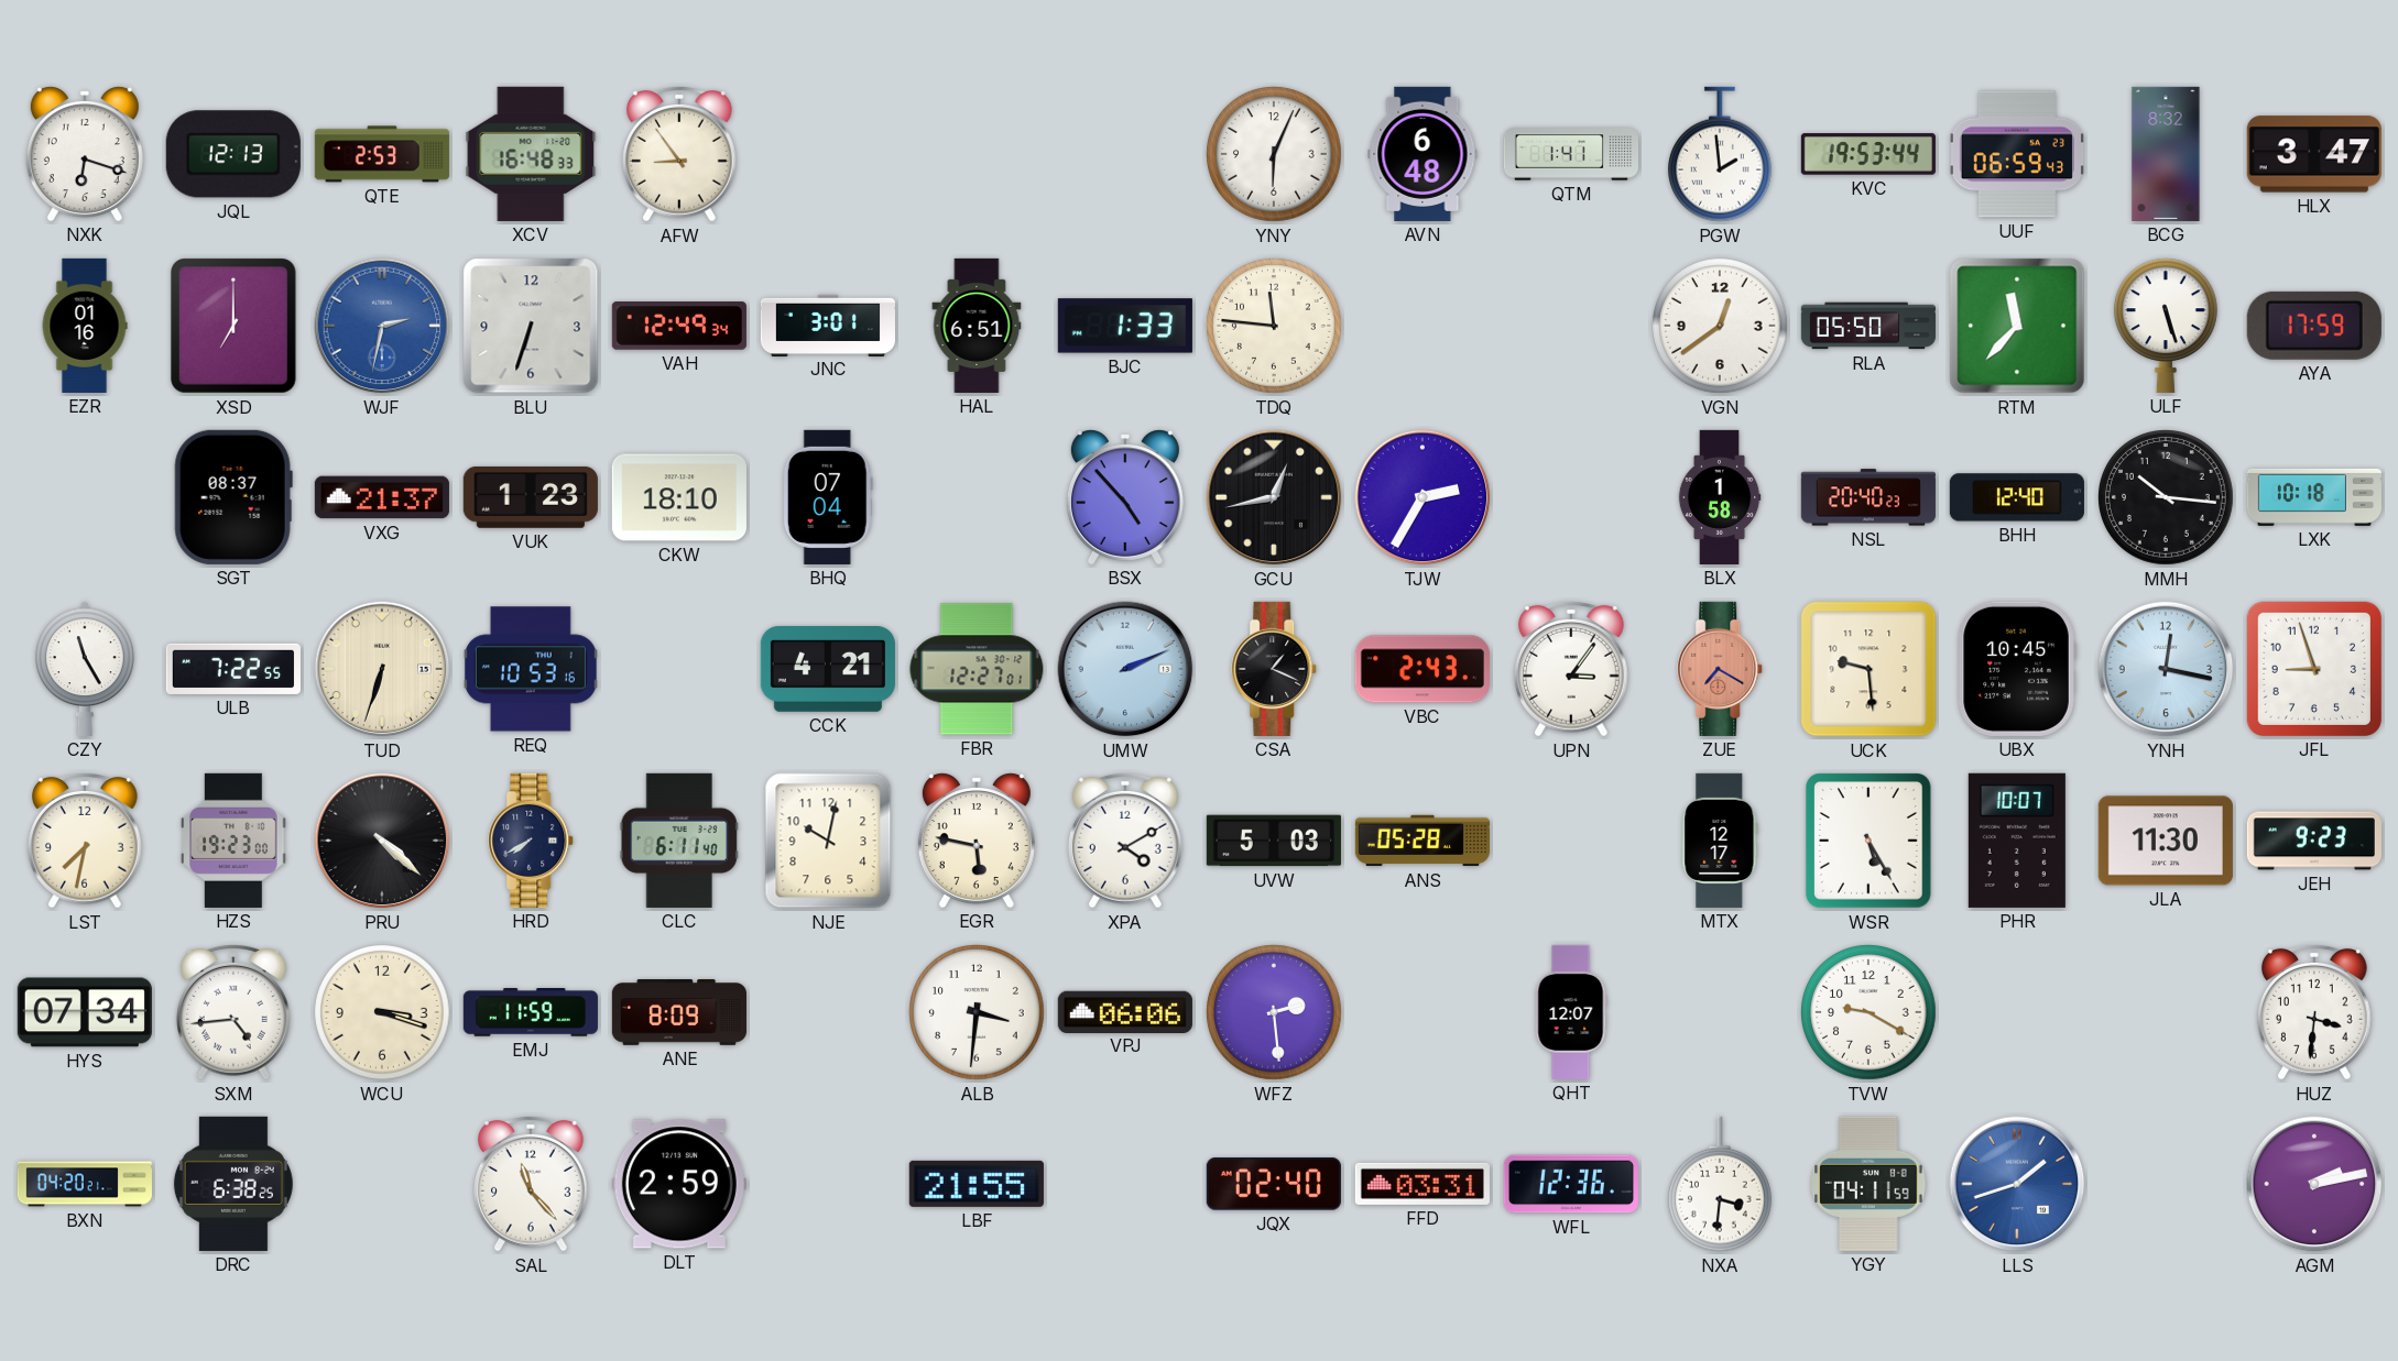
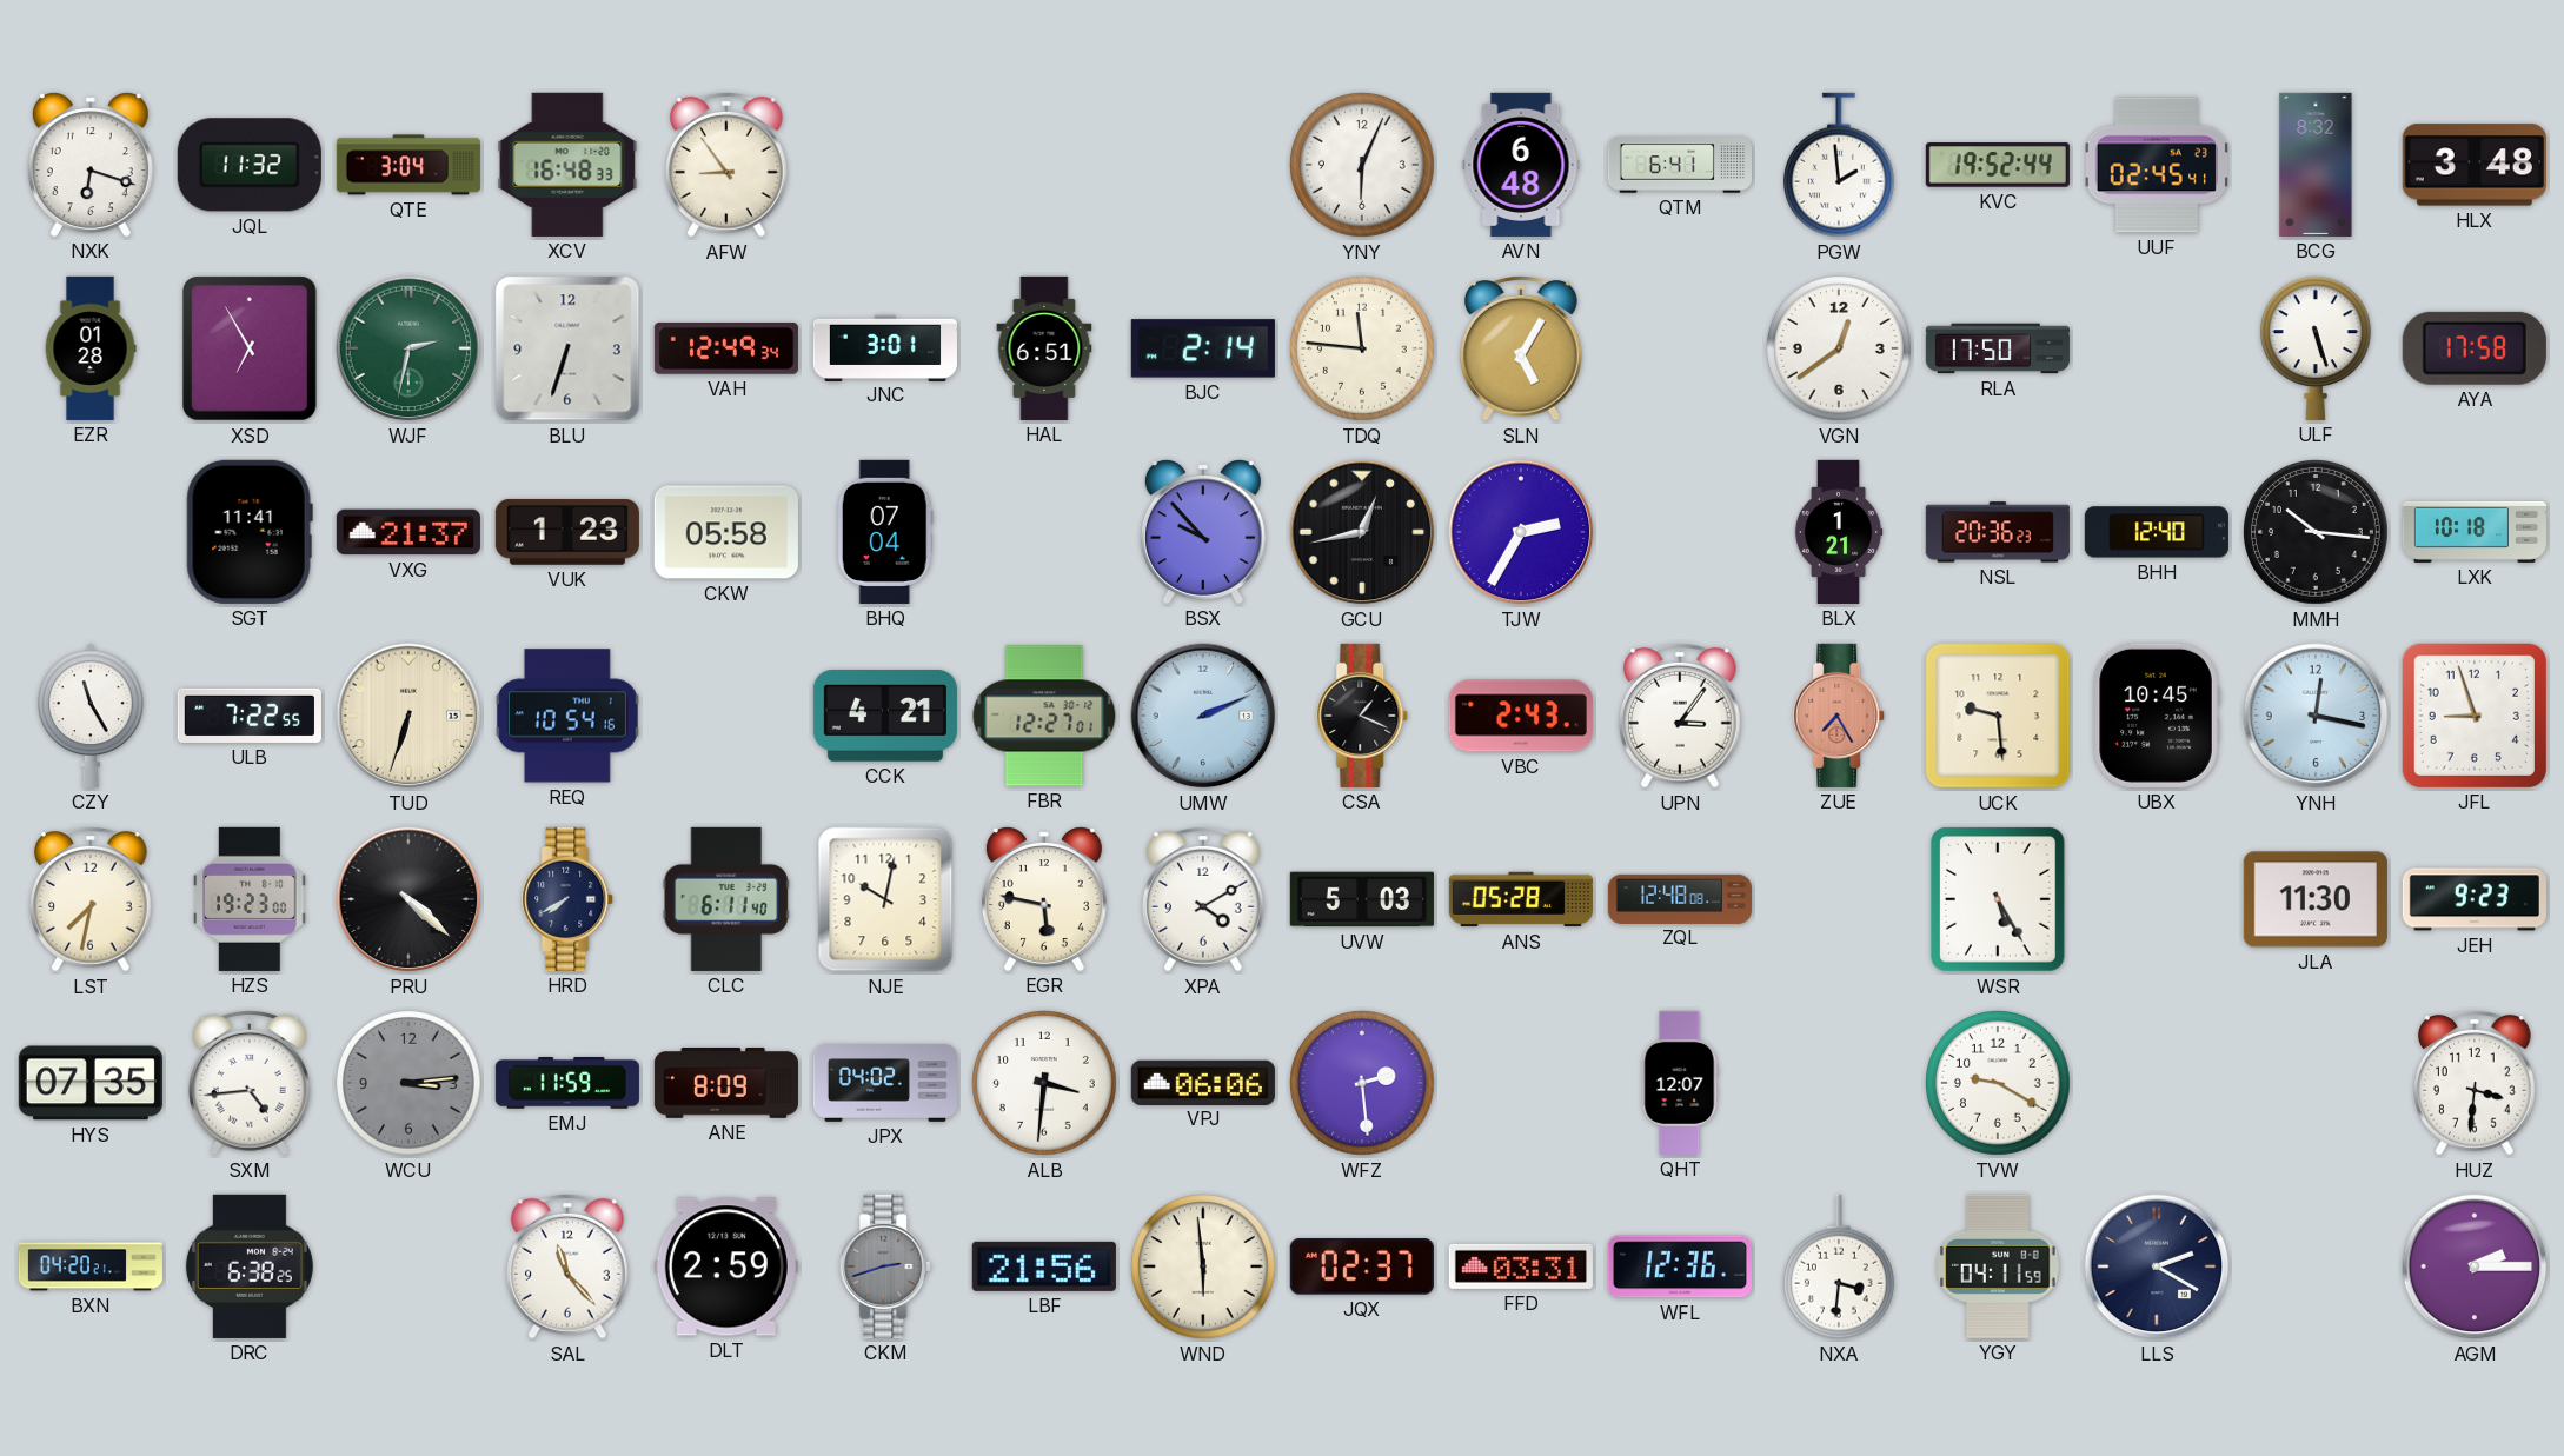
JQL: 12:13 -> 11:32 (250, 165)
QTE: 2:53 -> 3:04 (408, 165)
QTM: 1:41 -> 6:41 (1679, 165)
KVC: 19:53 -> 19:52 (1998, 165)
UUF: 06:59 -> 02:45 (2156, 165)
HLX: 3:47 -> 3:48 (2475, 165)
EZR: 01:16 -> 01:28 (91, 348)
XSD: 7:00 -> 6:55 (251, 348)
WJF dial: blue -> green (408, 348)
BJC: 1:33 -> 2:14 (1203, 348)
SLN: none -> 5:05 (1522, 348)
RLA: 05:50 -> 17:50 (1998, 348)
RTM: 11:37 -> none (2017, 326)
AYA: 17:59 -> 17:58 (2475, 348)
SGT: 08:37 -> 11:41 (250, 532)
CKW: 18:10 -> 05:58 (726, 532)
BSX: 4:53 -> 9:53 (1203, 532)
BLX: 1:58 -> 1:21 (1839, 532)
NSL: 20:40 -> 20:36 (1998, 532)
REQ: 10:53 -> 10:54 (567, 716)
ZUE: 7:20 -> 7:25 (1840, 716)
ZQL: none -> 12:48 (1679, 898)
MTX: 12:17 -> none (1720, 841)
PHR: 10:07 -> none (2017, 841)
HYS: 07:34 -> 07:35 (91, 1083)
WCU: 3:18 -> 3:14 (410, 1084)
WCU dial: cream -> grey (410, 1084)
JPX: none -> 04:02 (884, 1084)
CKM: none -> 2:42 (886, 1266)
LBF: 21:55 -> 21:56 (1044, 1266)
WND: none -> 5:59 (1204, 1268)
JQX: 02:40 -> 02:37 (1362, 1266)
LLS: 1:42 -> 2:20 (2157, 1266)
LLS dial: blue -> navy (2157, 1266)
AGM: 2:13 -> 2:15 (2475, 1266)
